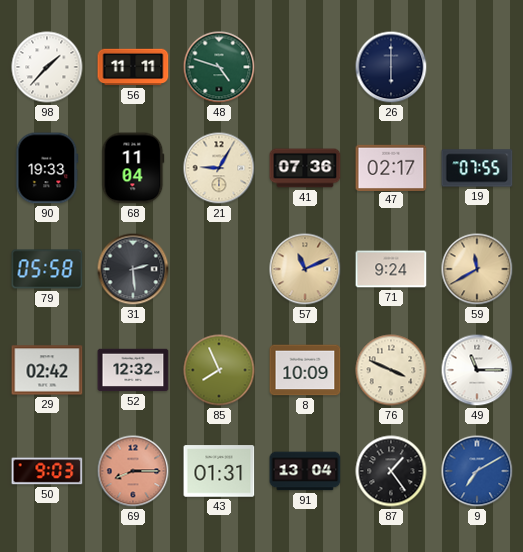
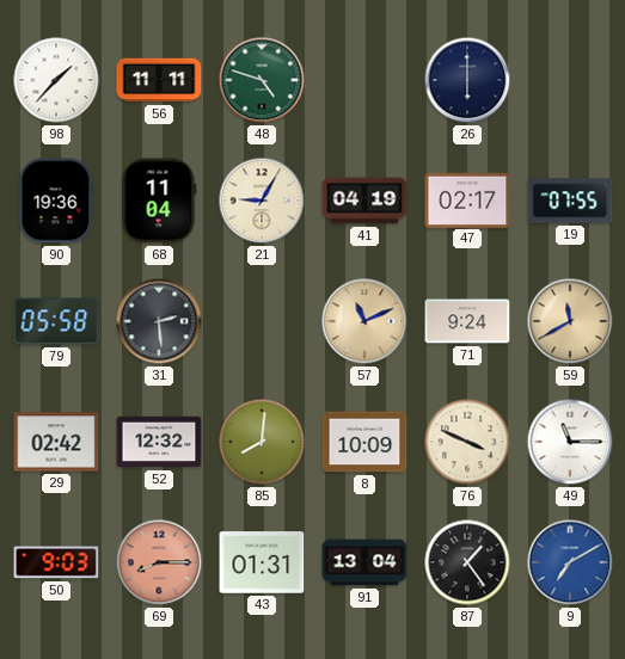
90: 19:33 -> 19:36 (56, 201)
41: 07:36 -> 04:19 (364, 201)
85: 7:56 -> 8:01 (262, 442)
